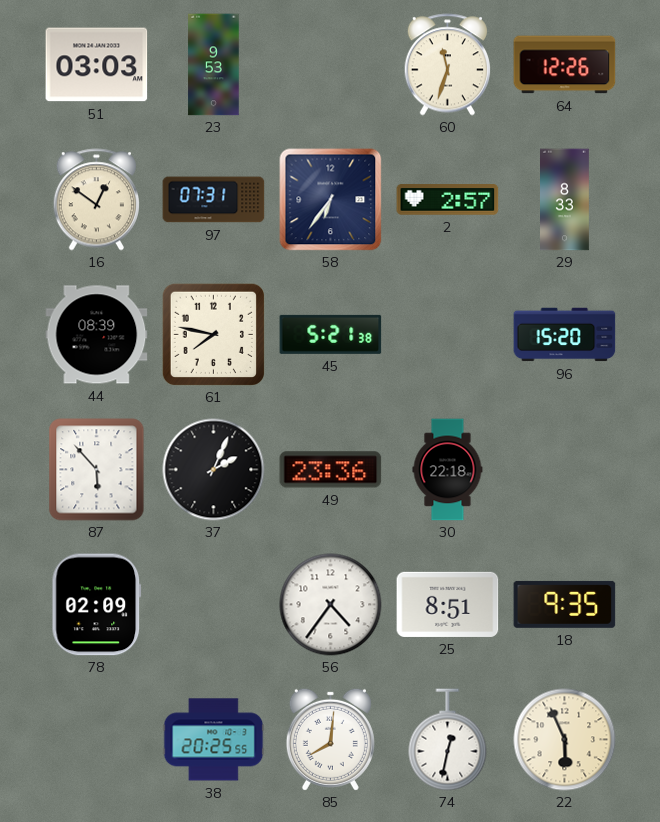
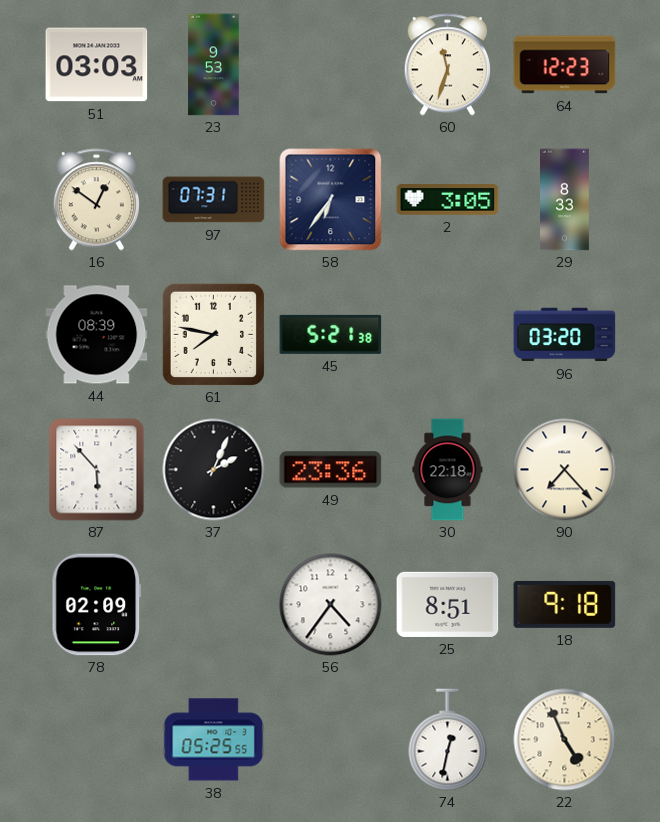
64: 12:26 -> 12:23 (565, 65)
2: 2:57 -> 3:05 (448, 200)
96: 15:20 -> 03:20 (565, 335)
90: none -> 7:23 (565, 470)
18: 9:35 -> 9:18 (565, 604)
38: 20:25 -> 05:25 (214, 740)
85: 8:01 -> none (330, 739)
22: 5:56 -> 4:56 (565, 740)
